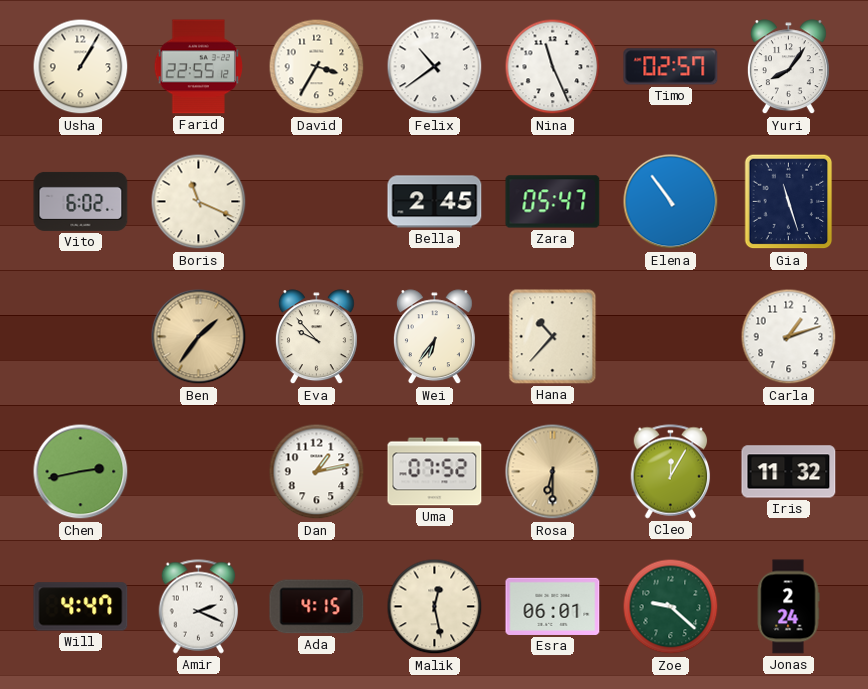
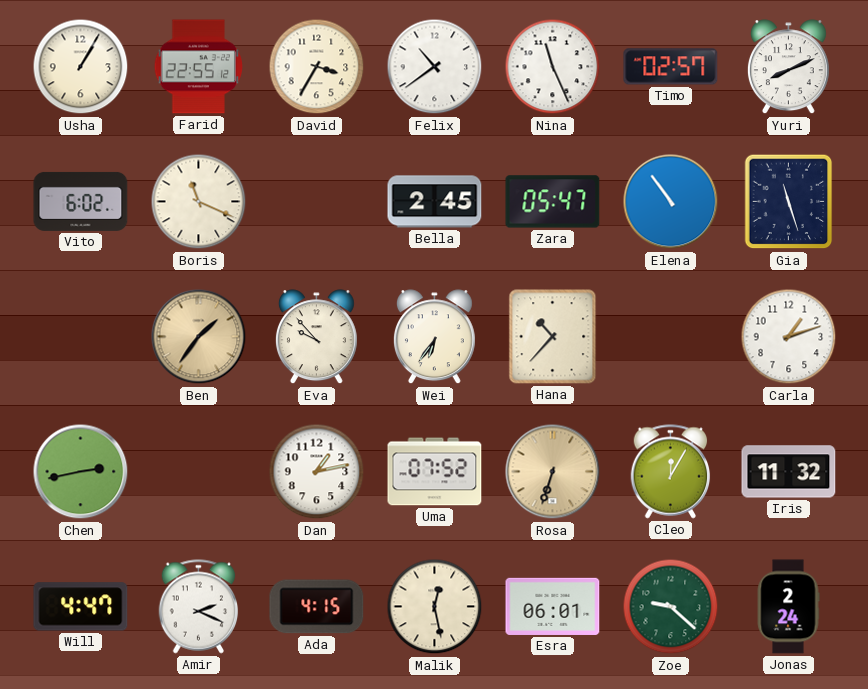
Yuri: 8:06 -> 8:11 (788, 67)
Rosa: 6:30 -> 6:33 (553, 472)
